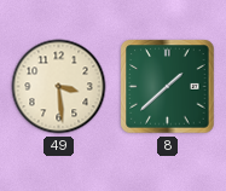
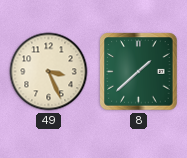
49: 3:29 -> 3:26 (49, 72)
